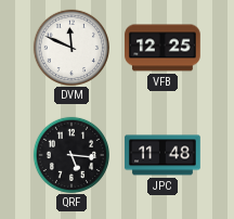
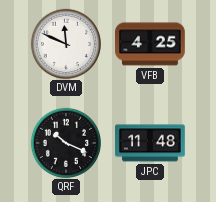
VFB: 12:25 -> 4:25 (150, 44)
QRF: 5:16 -> 10:19 (65, 142)
